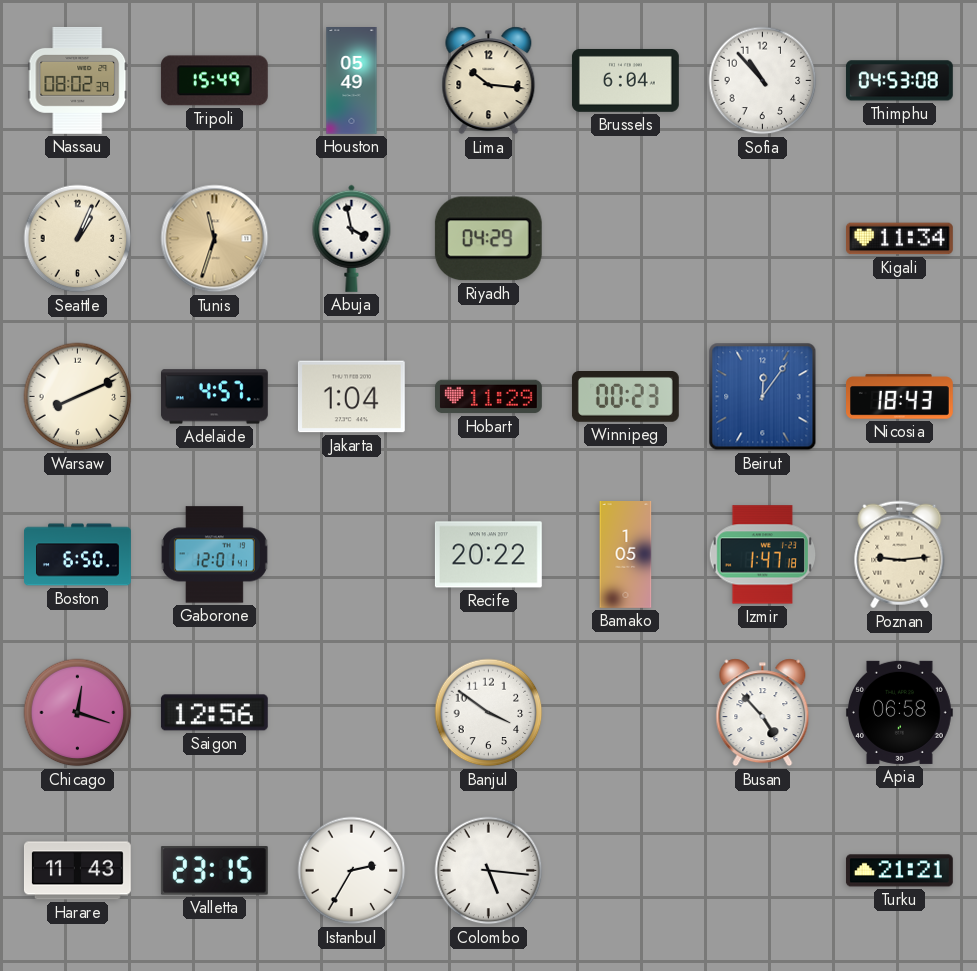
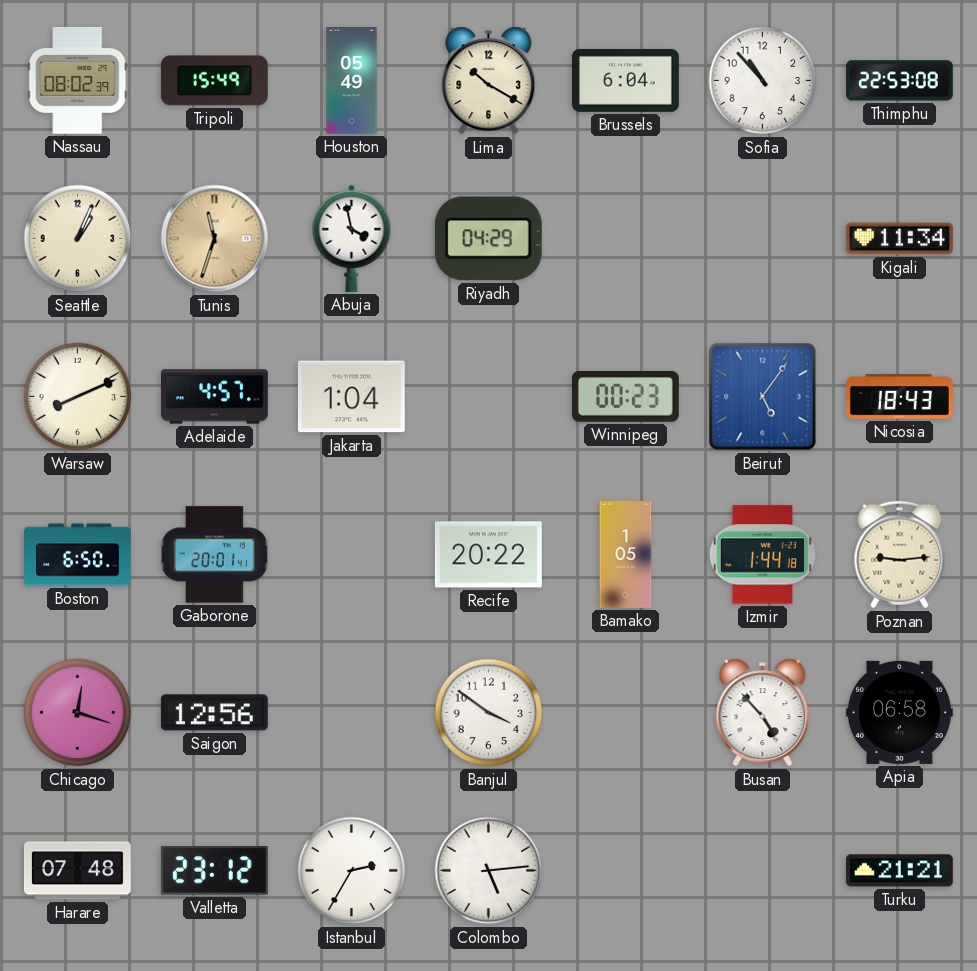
Lima: 10:16 -> 10:20 (489, 81)
Thimphu: 04:53 -> 22:53 (899, 81)
Hobart: 11:29 -> none (488, 397)
Beirut: 12:06 -> 5:06 (763, 397)
Gaborone: 12:01 -> 20:01 (214, 555)
Izmir: 1:47 -> 1:44 (762, 555)
Harare: 11:43 -> 07:48 (78, 871)
Valletta: 23:15 -> 23:12 (214, 871)
Colombo: 5:16 -> 5:14 (489, 871)
